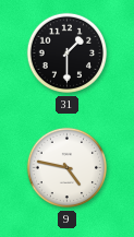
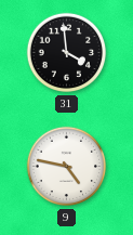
31: 1:30 -> 3:59 (67, 53)
